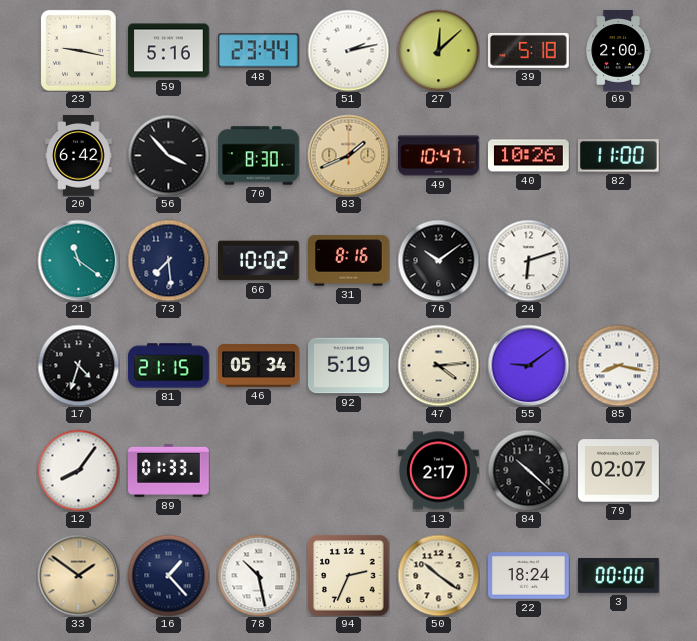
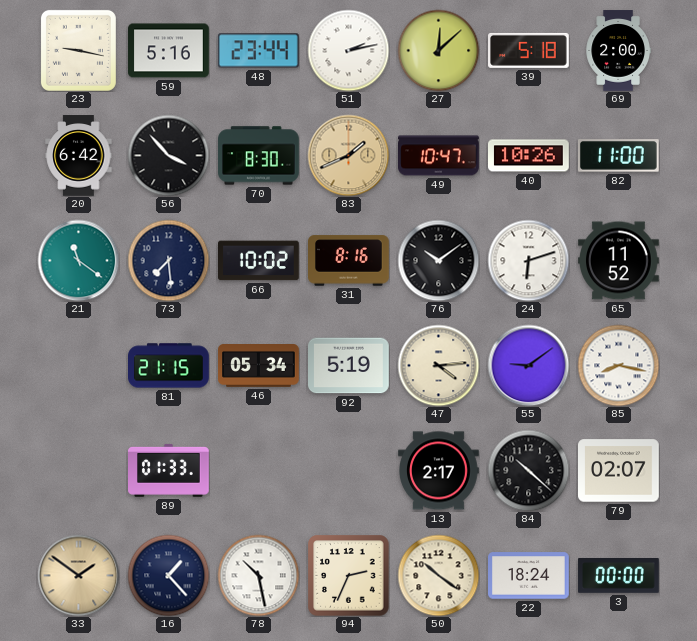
65: none -> 11:52 (619, 261)
17: 4:33 -> none (78, 365)
12: 8:06 -> none (78, 470)
